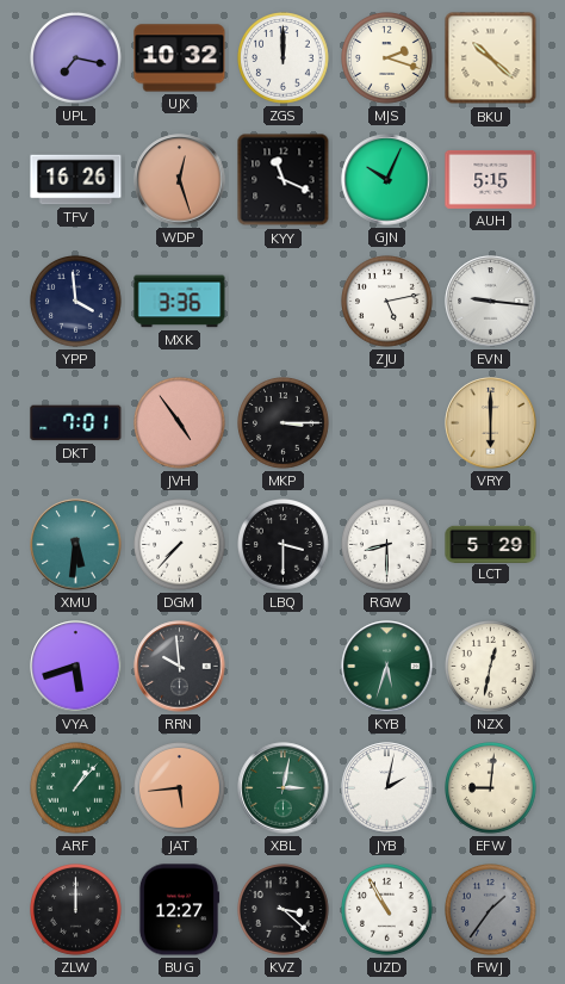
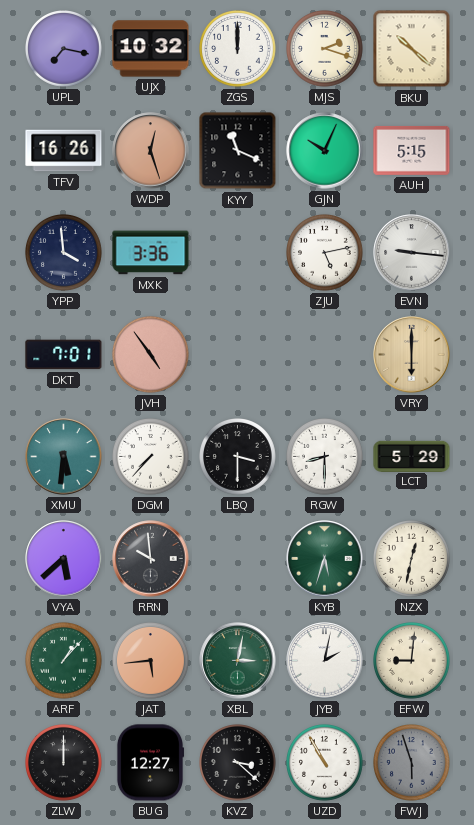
MKP: 3:15 -> none (284, 423)
VYA: 5:42 -> 5:38 (64, 559)
FWJ: 1:36 -> 5:57 (412, 763)
